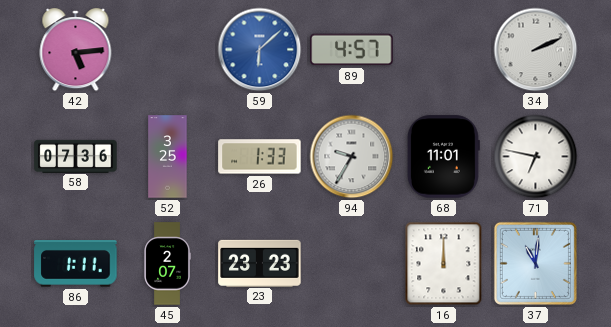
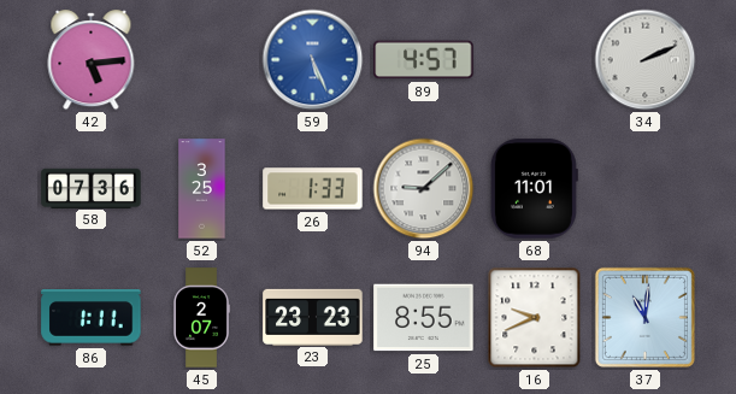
59: 6:08 -> 5:26 (313, 60)
94: 9:35 -> 9:08 (424, 189)
71: 6:47 -> none (536, 157)
25: none -> 8:55 (424, 318)
16: 12:00 -> 9:41 (535, 318)
